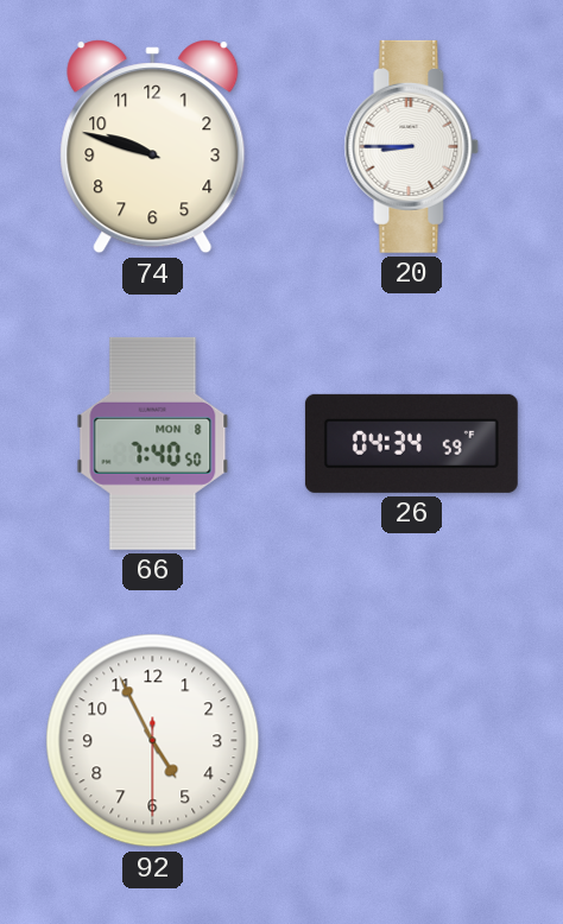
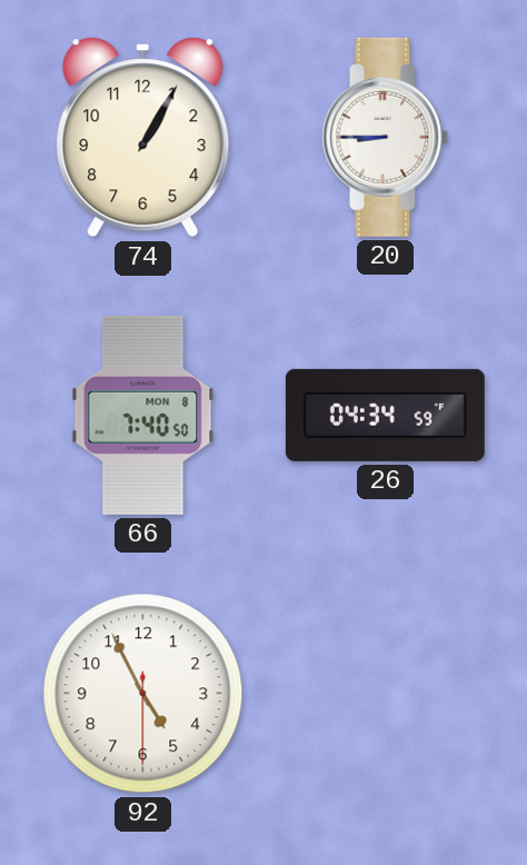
74: 9:48 -> 1:05 (143, 138)
